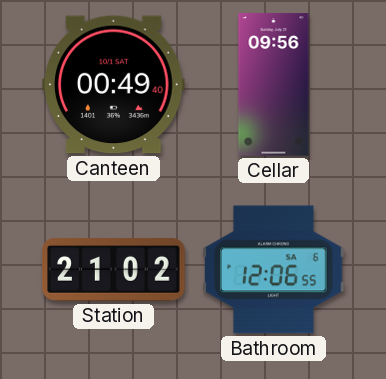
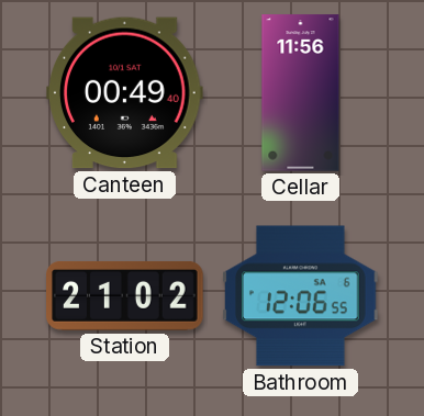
Cellar: 09:56 -> 11:56 (301, 93)
